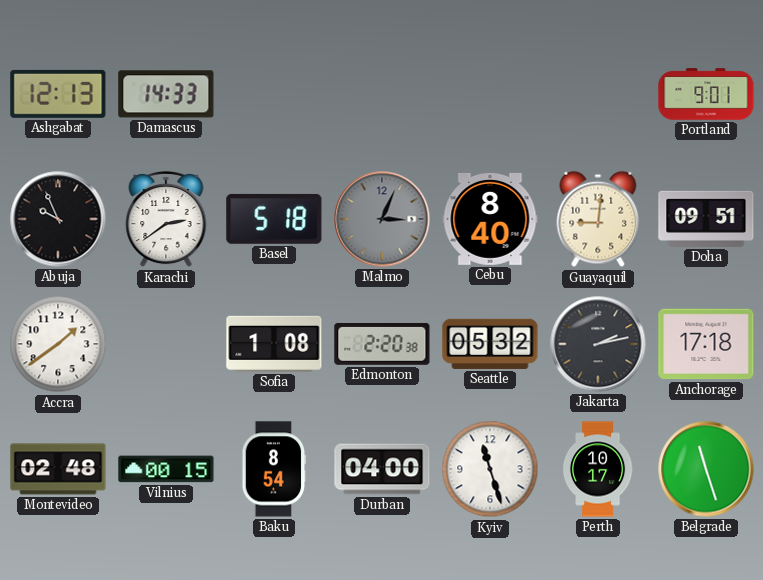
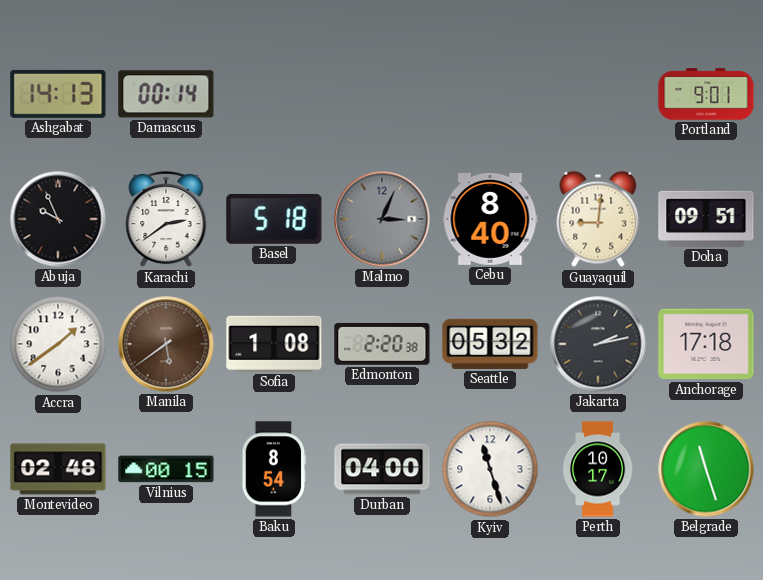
Ashgabat: 12:13 -> 14:13 (58, 94)
Damascus: 14:33 -> 00:14 (166, 94)
Manila: none -> 5:39 (166, 344)
